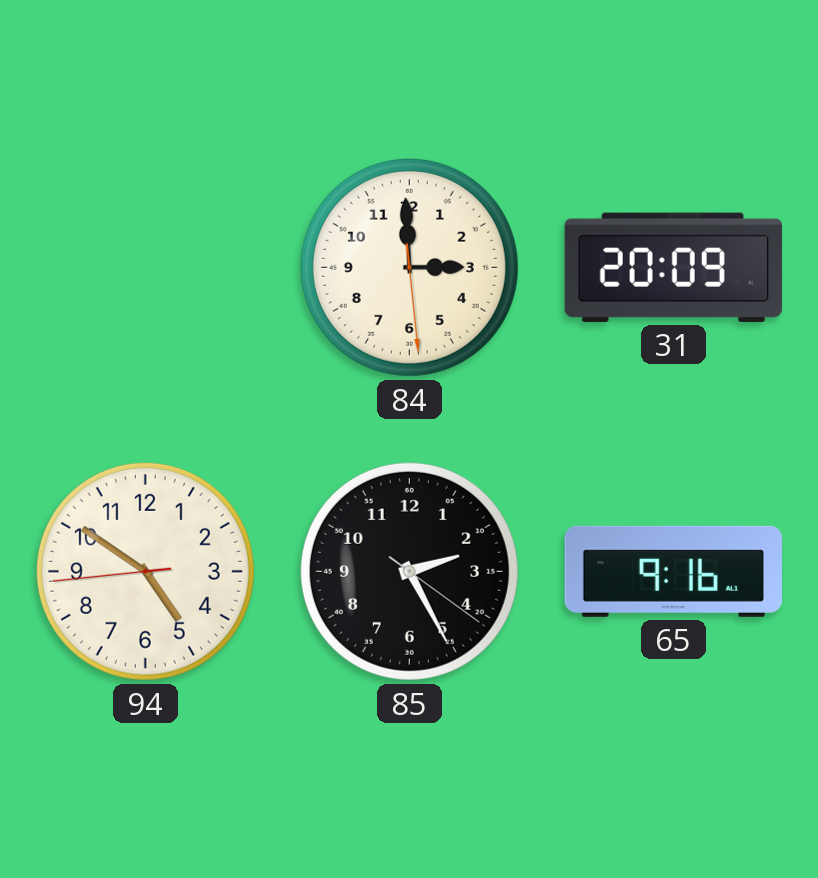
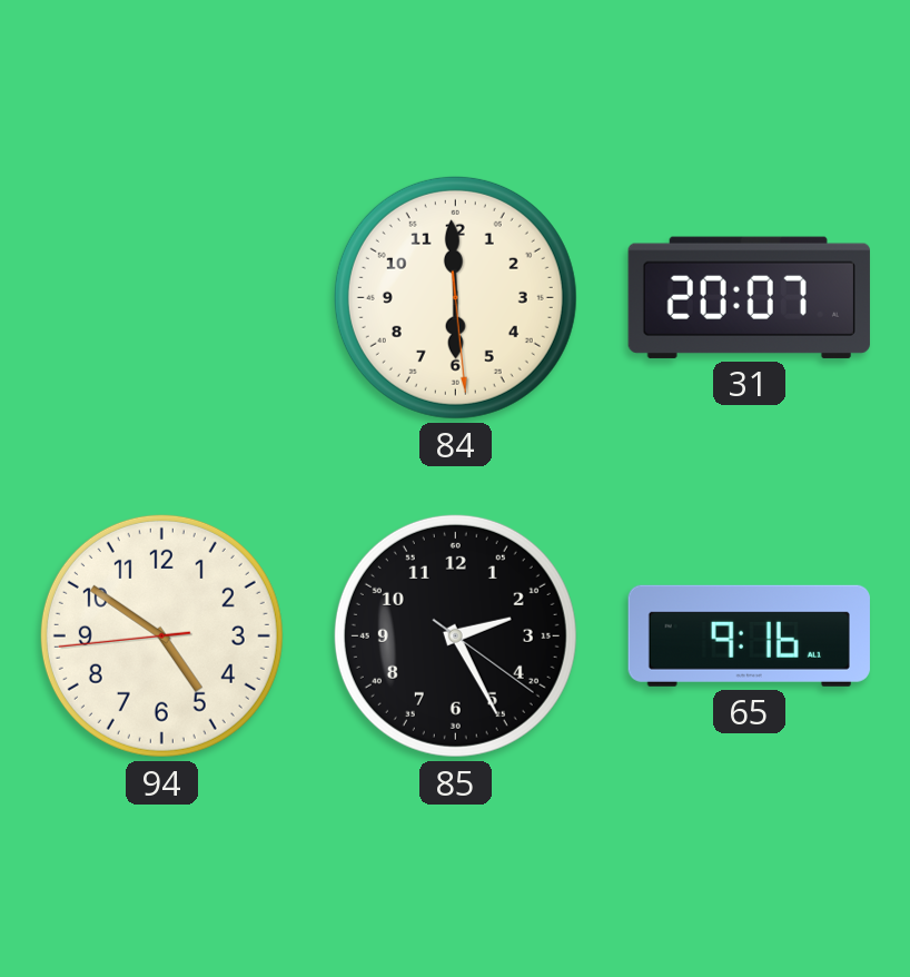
84: 2:59 -> 5:59 (455, 297)
31: 20:09 -> 20:07 (749, 297)
